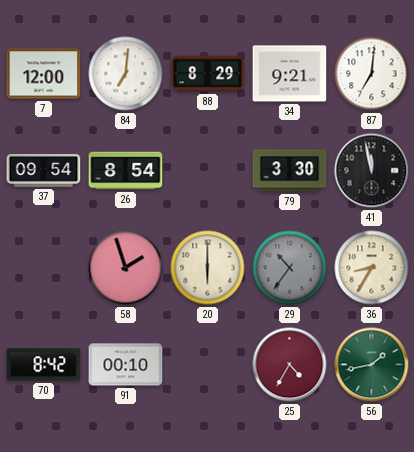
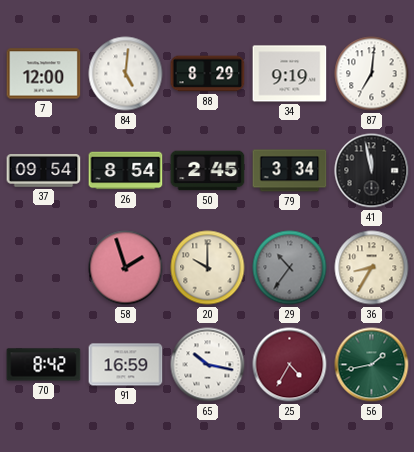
84: 7:01 -> 5:01 (126, 74)
34: 9:21 -> 9:19 (290, 74)
50: none -> 2:45 (208, 171)
79: 3:30 -> 3:34 (290, 171)
20: 6:00 -> 10:00 (208, 268)
91: 00:10 -> 16:59 (126, 365)
65: none -> 10:17 (208, 365)
